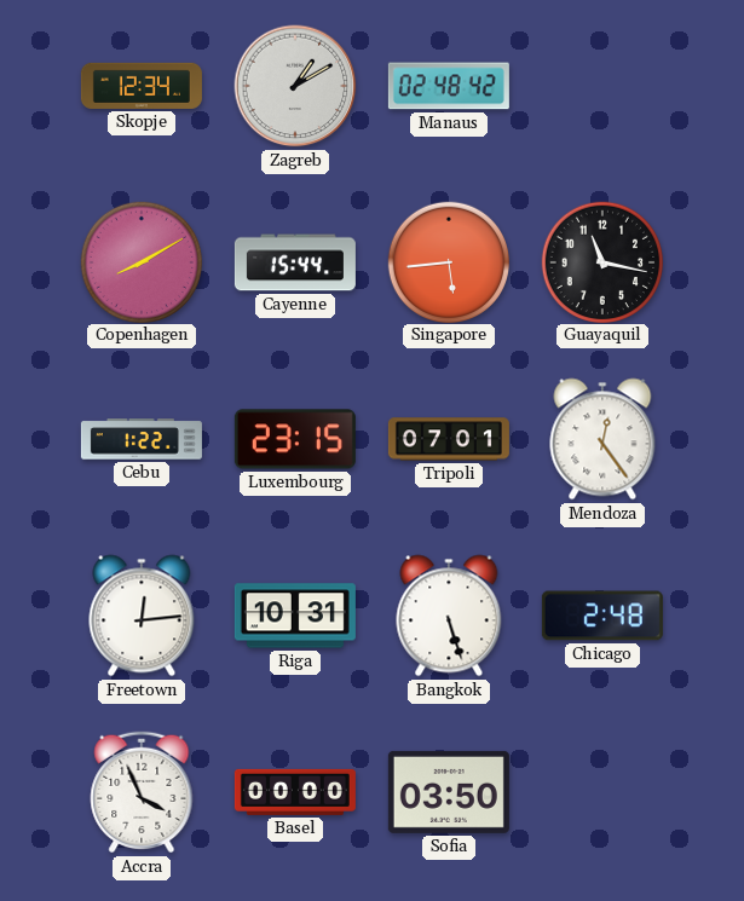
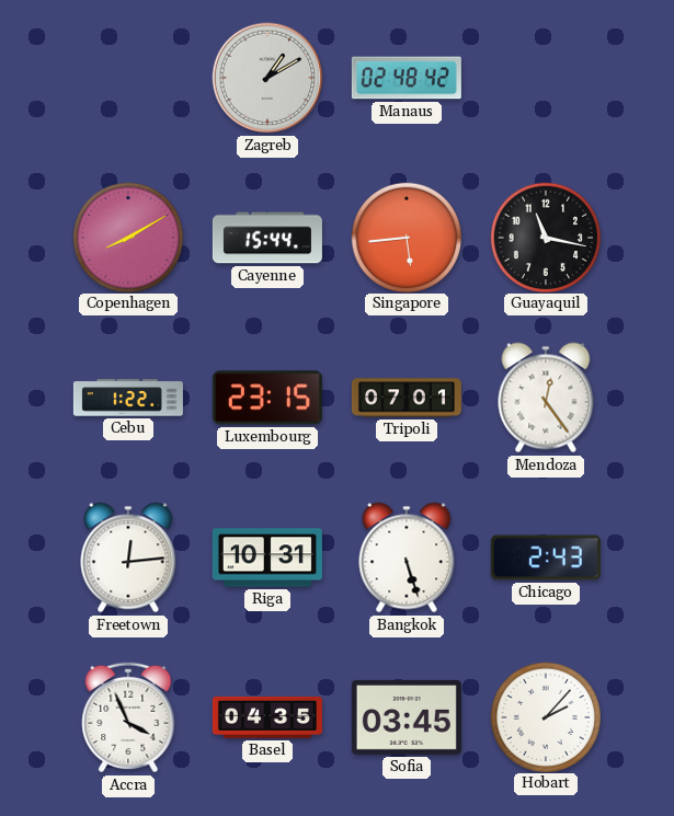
Skopje: 12:34 -> none (142, 86)
Chicago: 2:48 -> 2:43 (546, 558)
Basel: 00:00 -> 04:35 (267, 717)
Sofia: 03:50 -> 03:45 (407, 717)
Hobart: none -> 2:07 (545, 716)
